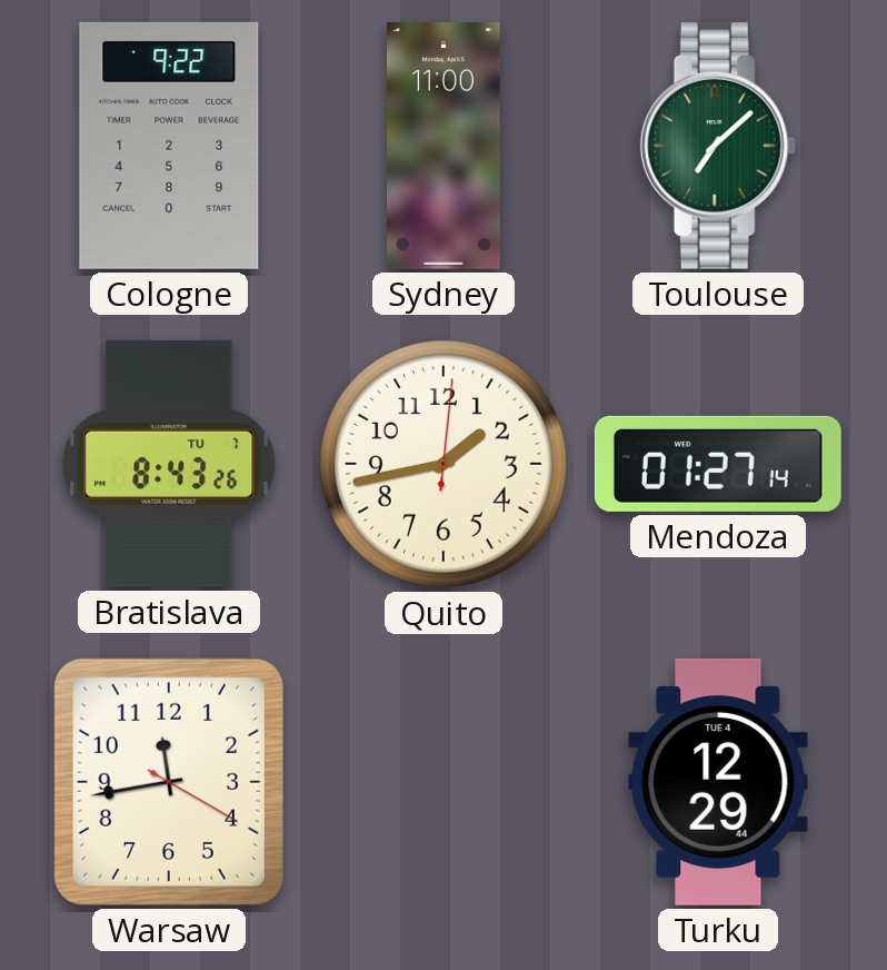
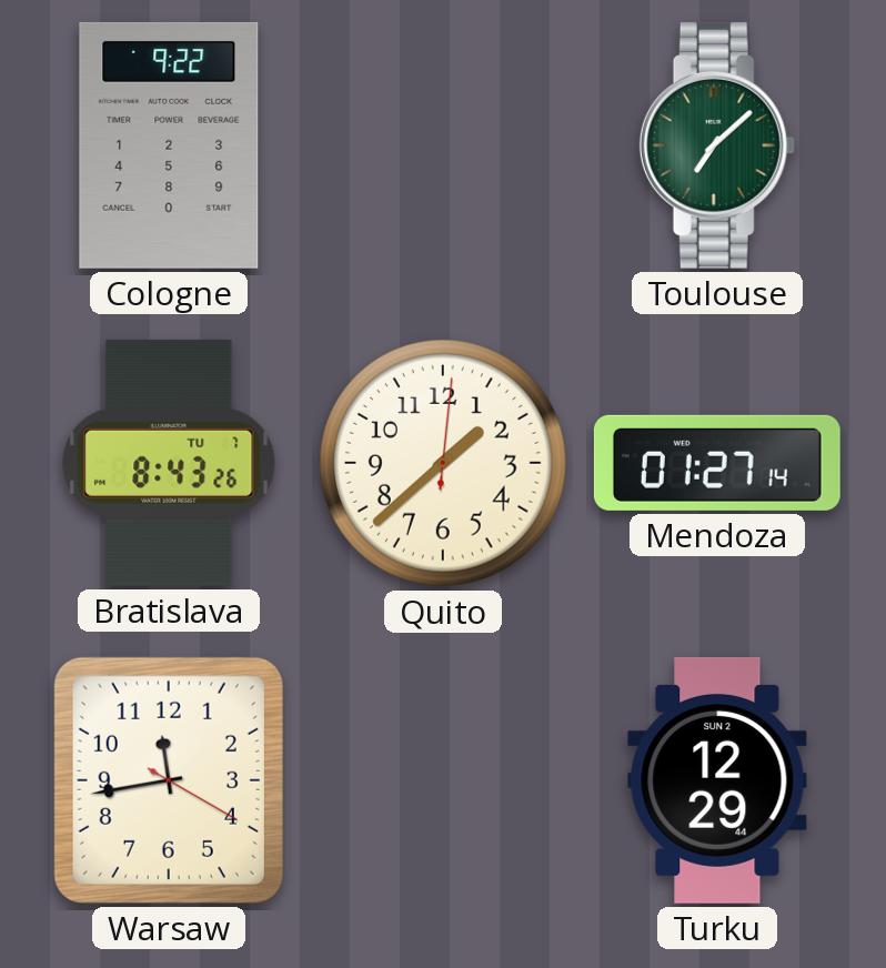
Sydney: 11:00 -> none (443, 146)
Quito: 1:43 -> 1:38 (443, 463)
Turku date: TUE 4 -> SUN 2 (717, 780)
